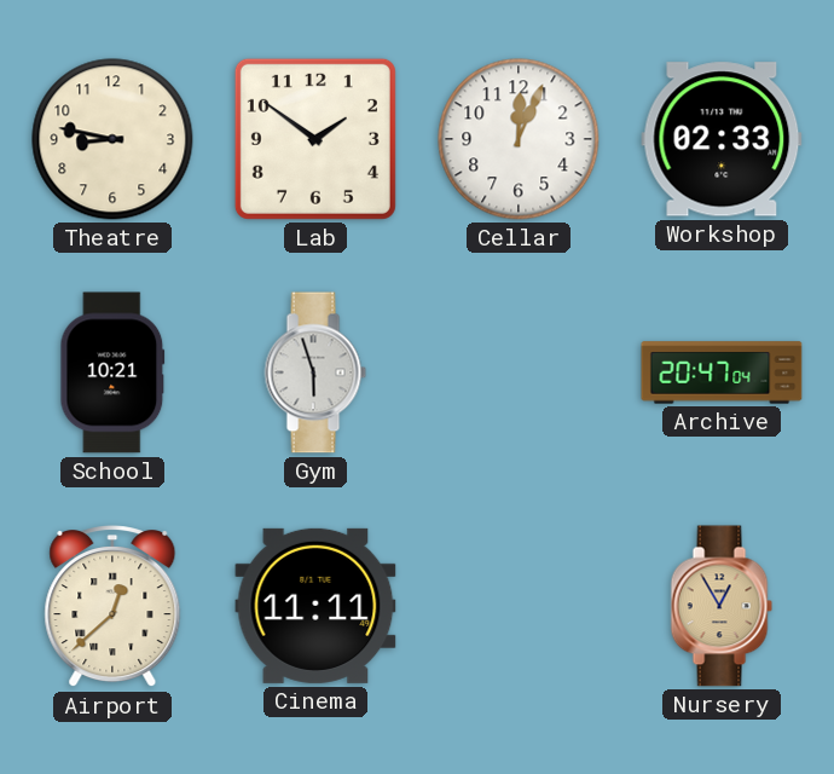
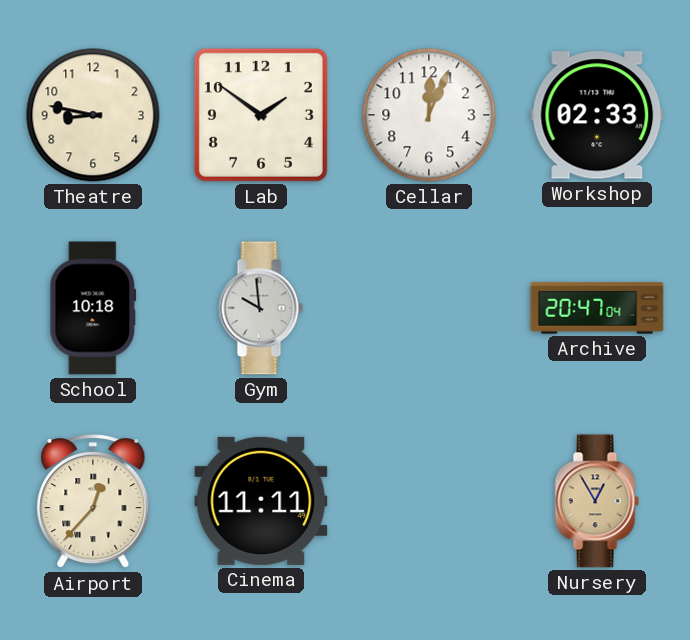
School: 10:21 -> 10:18 (93, 308)
Gym: 5:57 -> 9:59 (261, 308)
Airport: 12:38 -> 12:37 (93, 502)
